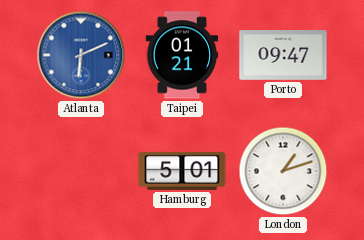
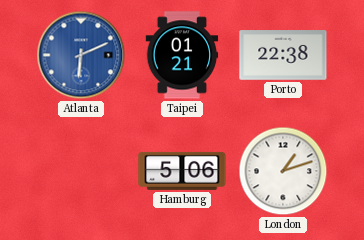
Porto: 09:47 -> 22:38 (283, 55)
Hamburg: 5:01 -> 5:06 (182, 171)
